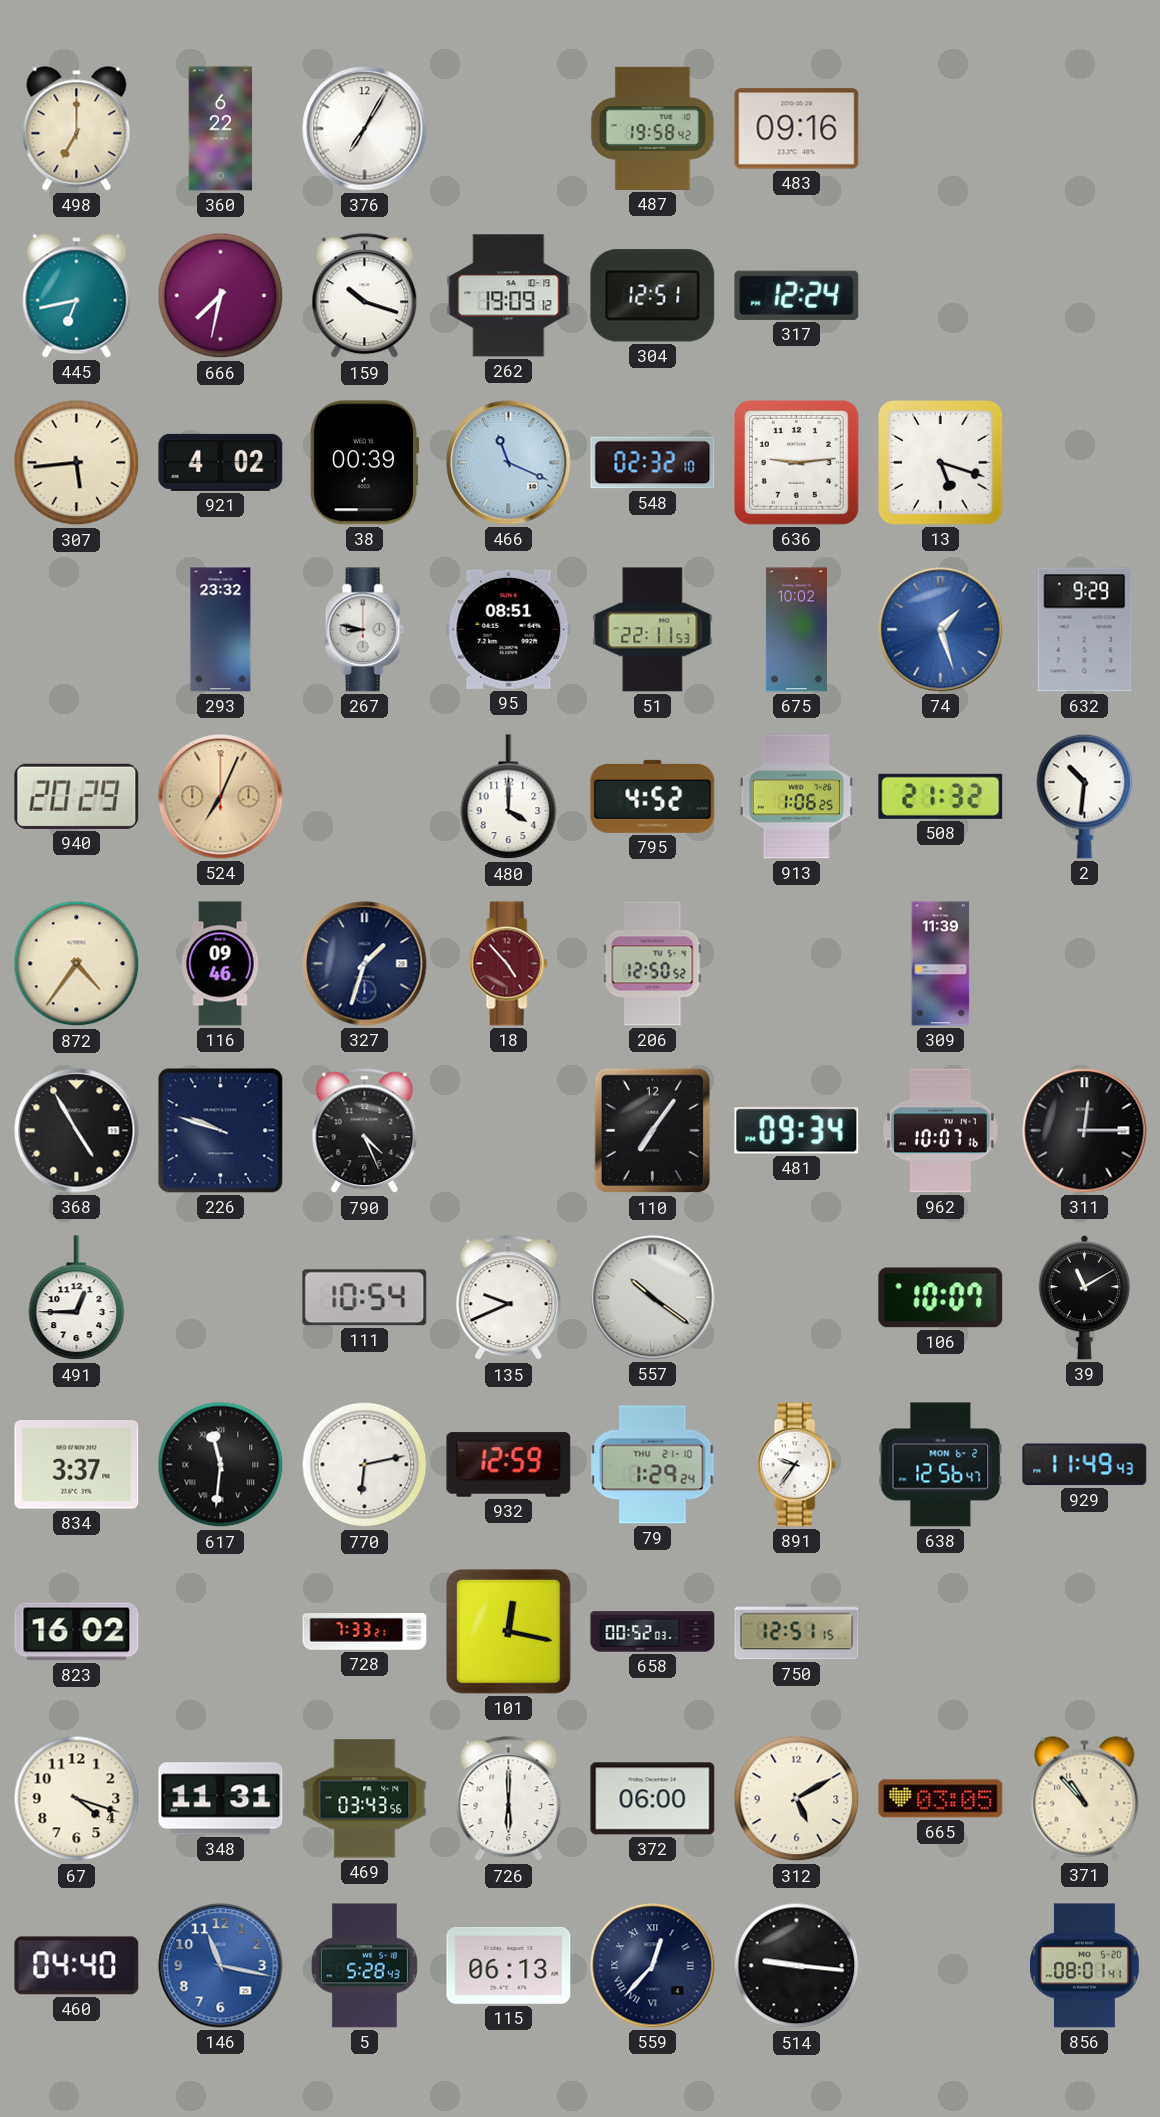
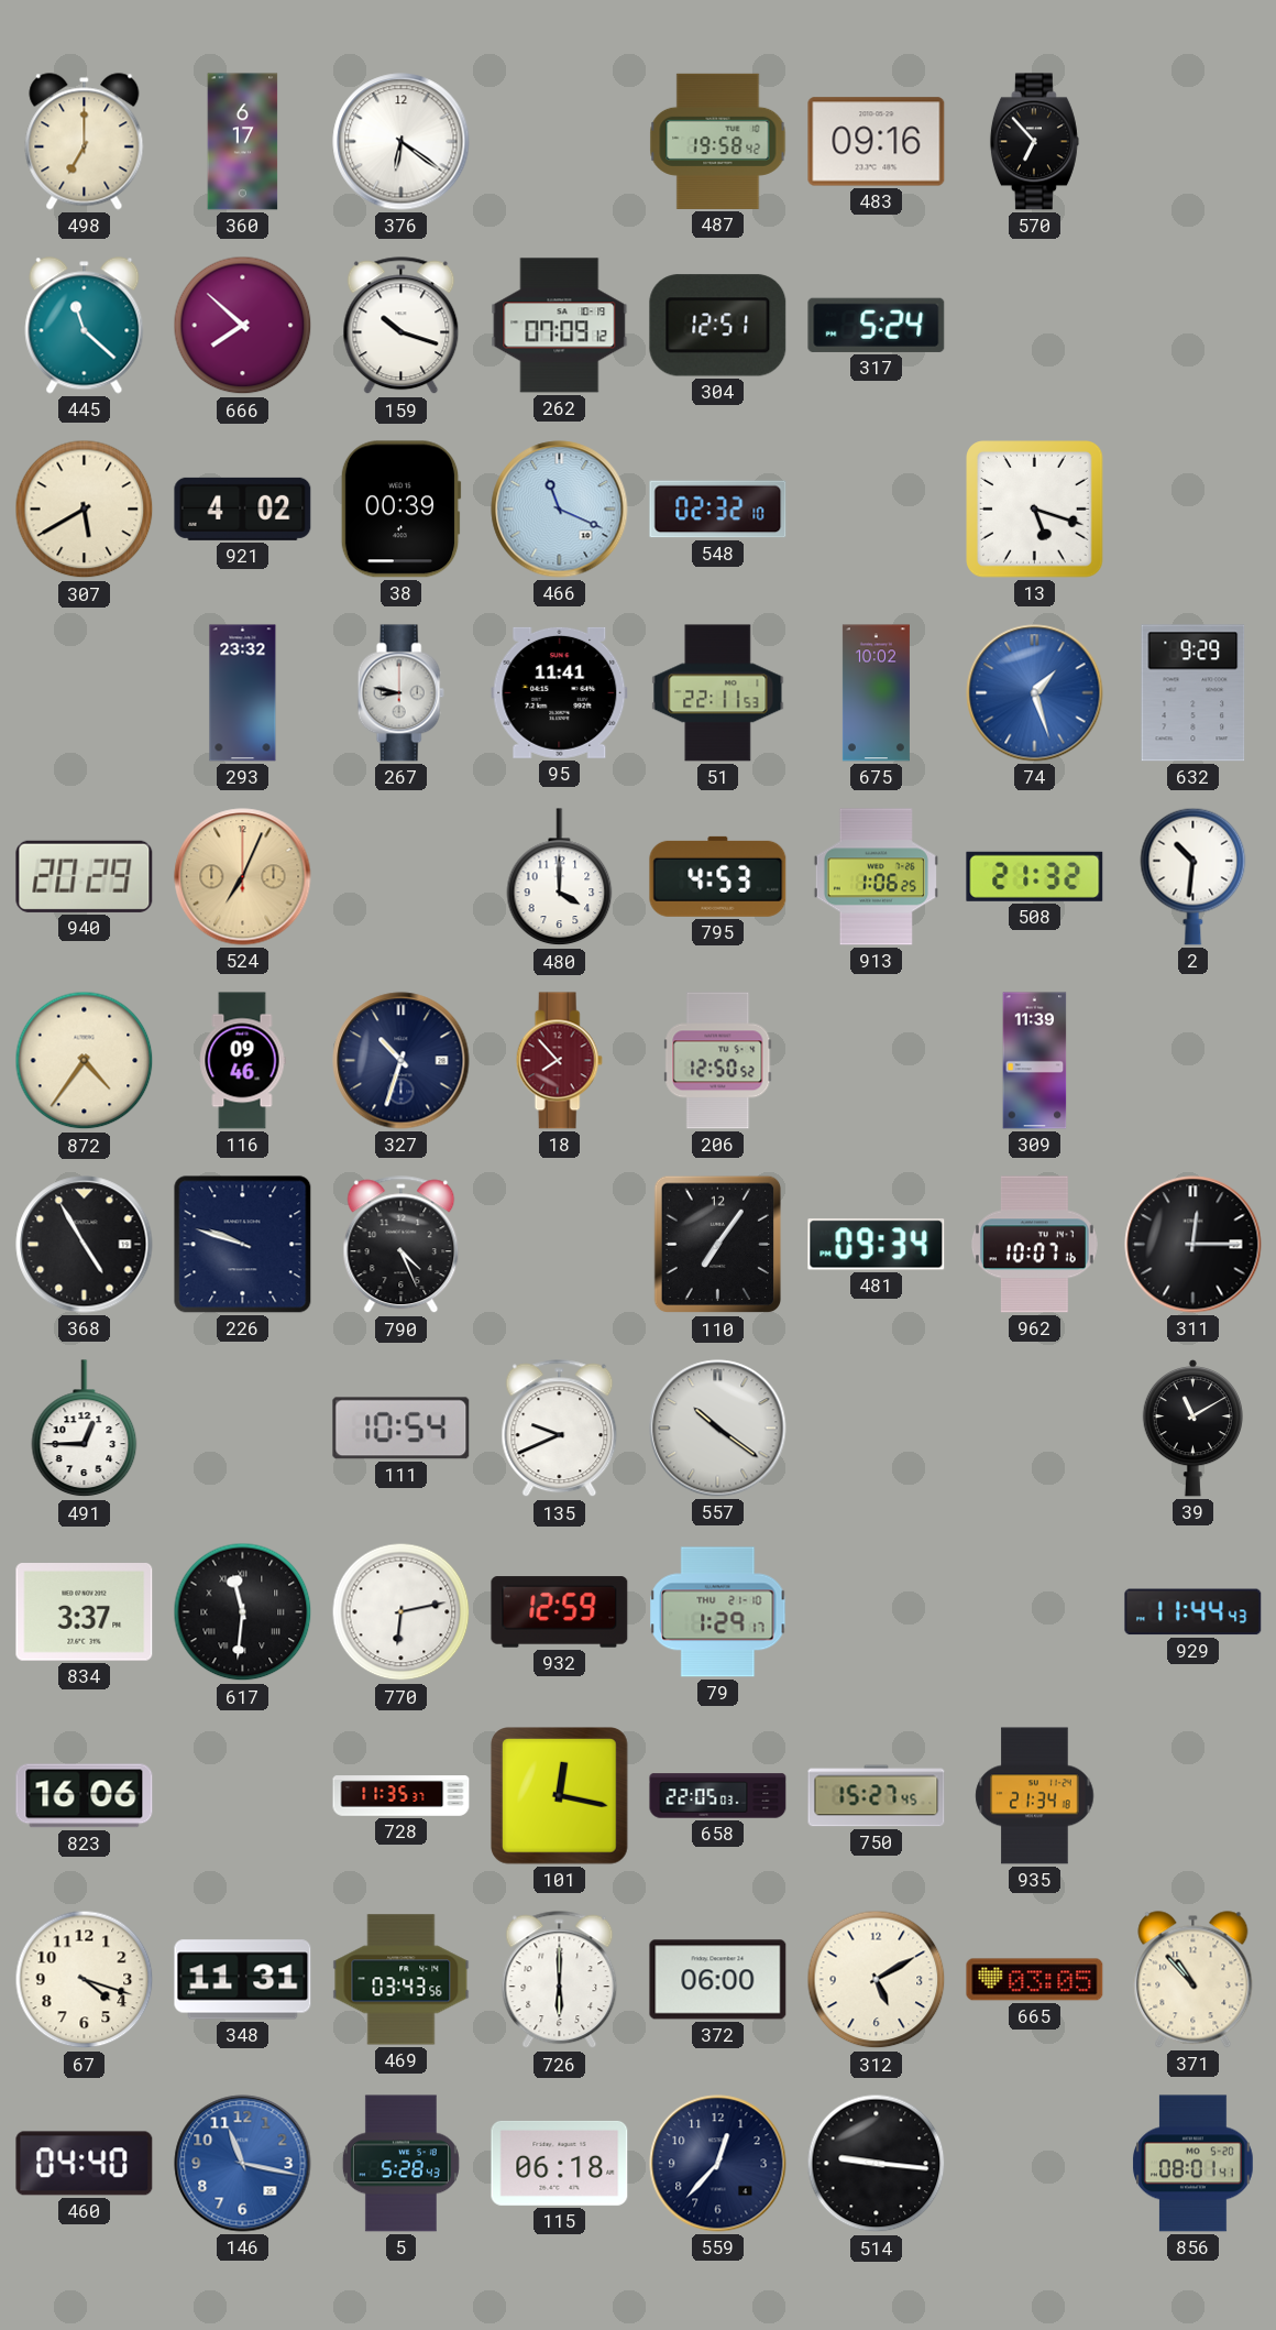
360: 6:22 -> 6:17 (243, 142)
376: 7:05 -> 6:21 (402, 142)
570: none -> 6:53 (1034, 142)
445: 6:43 -> 11:22 (85, 326)
666: 7:32 -> 7:52 (243, 326)
262: 19:09 -> 07:09 (560, 326)
317: 12:24 -> 5:24 (877, 325)
307: 5:44 -> 5:40 (85, 510)
636: 9:14 -> none (797, 463)
95: 08:51 -> 11:41 (560, 692)
795: 4:52 -> 4:53 (718, 876)
327: 1:33 -> 10:33 (402, 1061)
18: 4:53 -> 7:53 (559, 1061)
106: 10:07 -> none (941, 1298)
79: 1:29:24 -> 1:29:17 (718, 1612)
891: 9:36 -> none (796, 1465)
638: 12:56 -> none (941, 1465)
929: 11:49 -> 11:44 (1193, 1612)
823: 16:02 -> 16:06 (85, 1796)
728: 7:33 -> 11:35 (402, 1796)
658: 00:52 -> 22:05 (718, 1796)
750: 12:51 -> 15:27 (877, 1796)
935: none -> 21:34 (1035, 1796)
115: 06:13 -> 06:18 (560, 2163)
559 numerals: Roman -> Arabic (718, 2164)
